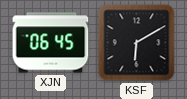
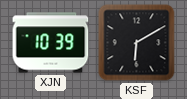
XJN: 06:45 -> 10:39 (51, 43)
